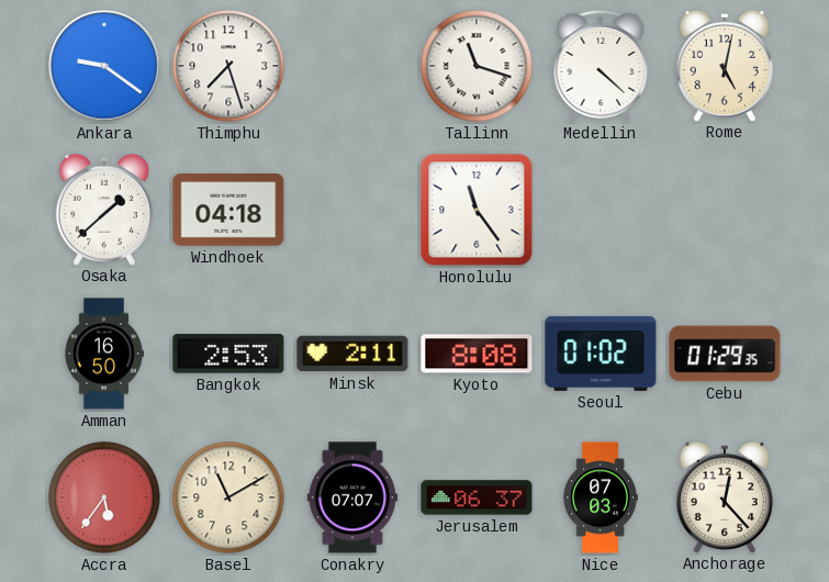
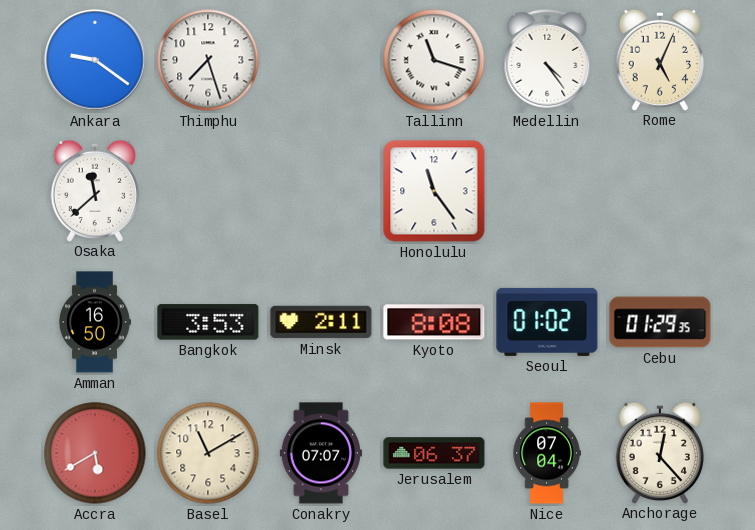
Medellin: 4:22 -> 4:24 (547, 60)
Rome: 5:02 -> 5:04 (660, 59)
Osaka: 1:38 -> 11:38 (95, 190)
Windhoek: 04:18 -> none (228, 211)
Bangkok: 2:53 -> 3:53 (208, 322)
Accra: 5:36 -> 5:40 (95, 453)
Nice: 07:03 -> 07:04 (547, 453)
